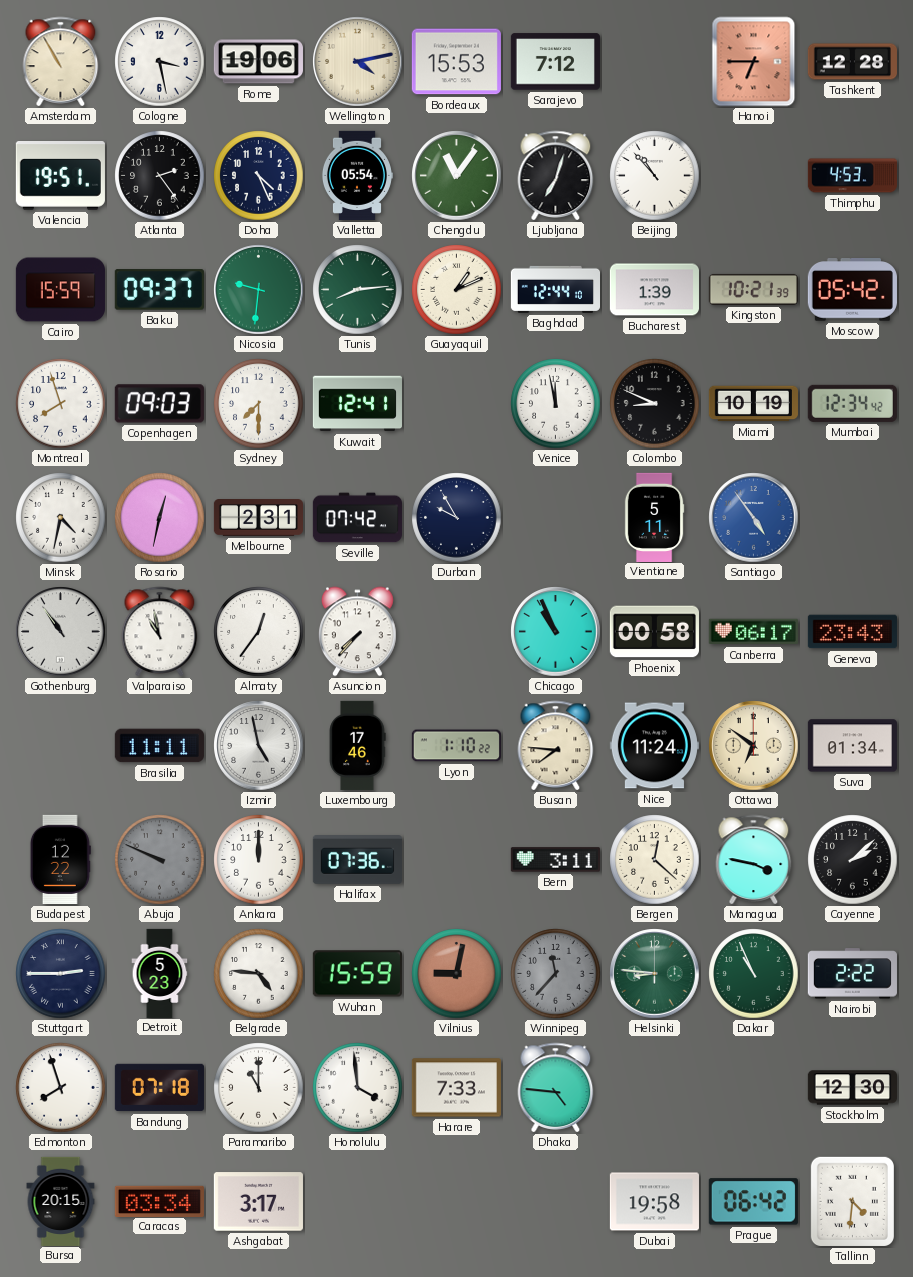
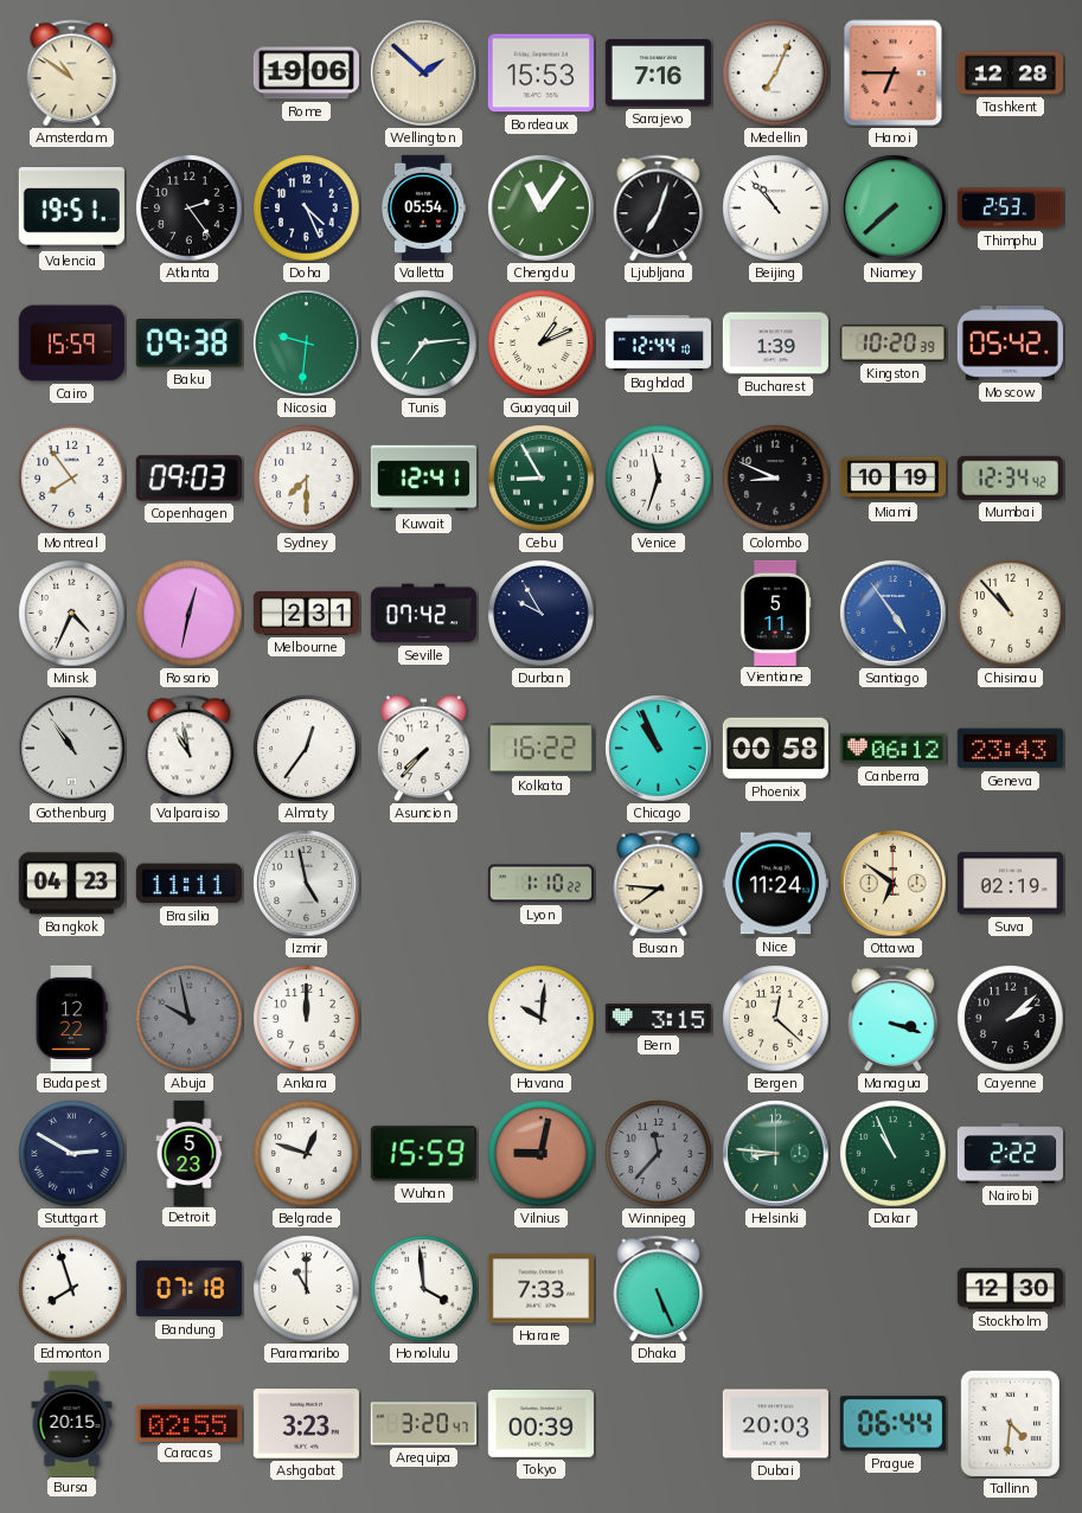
Amsterdam: 10:55 -> 10:51 (72, 72)
Cologne: 3:28 -> none (160, 62)
Wellington: 4:13 -> 1:52 (424, 73)
Sarajevo: 7:12 -> 7:16 (658, 73)
Medellin: none -> 7:04 (776, 73)
Niamey: none -> 7:38 (894, 209)
Thimphu: 4:53 -> 2:53 (1010, 209)
Baku: 09:37 -> 09:38 (188, 344)
Tunis: 8:14 -> 7:14 (424, 344)
Kingston: 10:21 -> 10:20 (892, 342)
Montreal: 7:57 -> 7:54 (72, 479)
Cebu: none -> 8:55 (542, 479)
Venice: 11:58 -> 11:33 (659, 479)
Minsk: 4:32 -> 4:34 (72, 614)
Chisinau: none -> 10:53 (1011, 614)
Kolkata: none -> 16:22 (540, 749)
Canberra: 06:17 -> 06:12 (892, 749)
Bangkok: none -> 04:23 (71, 884)
Luxembourg: 17:46 -> none (357, 745)
Suva: 01:34 -> 02:19 (1010, 884)
Abuja: 9:49 -> 9:58 (190, 1019)
Halifax: 07:36 -> none (357, 860)
Havana: none -> 10:01 (542, 1019)
Bern: 3:11 -> 3:15 (658, 1019)
Managua: 3:47 -> 3:18 (894, 1018)
Stuttgart: 2:45 -> 2:50 (72, 1154)
Belgrade: 4:46 -> 12:48 (307, 1154)
Dhaka: 4:46 -> 5:26 (659, 1288)
Caracas: 03:34 -> 02:55 (188, 1423)
Ashgabat: 3:17 -> 3:23 (306, 1424)
Arequipa: none -> 3:20 (423, 1424)
Tokyo: none -> 00:39 (540, 1423)
Dubai: 19:58 -> 20:03 (775, 1424)
Prague: 06:42 -> 06:44 (892, 1424)
